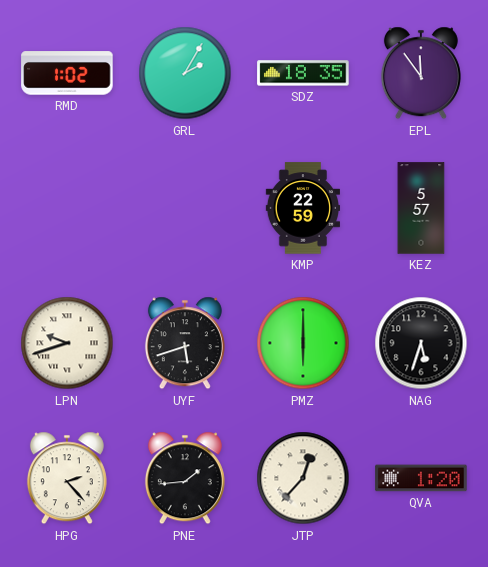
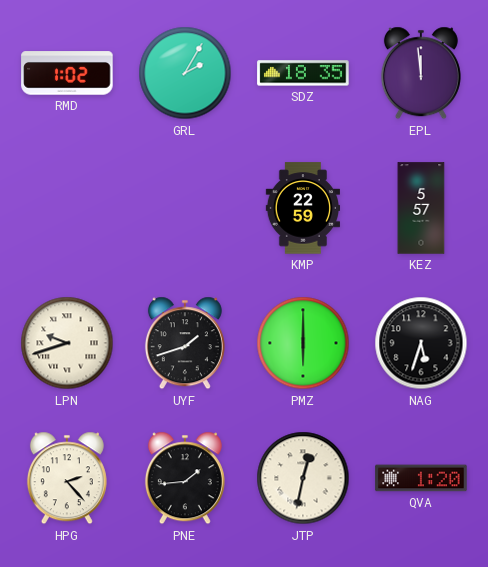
EPL: 11:54 -> 11:59 (421, 73)
UYF: 5:42 -> 1:42 (185, 343)
JTP: 12:37 -> 12:32 (303, 478)
